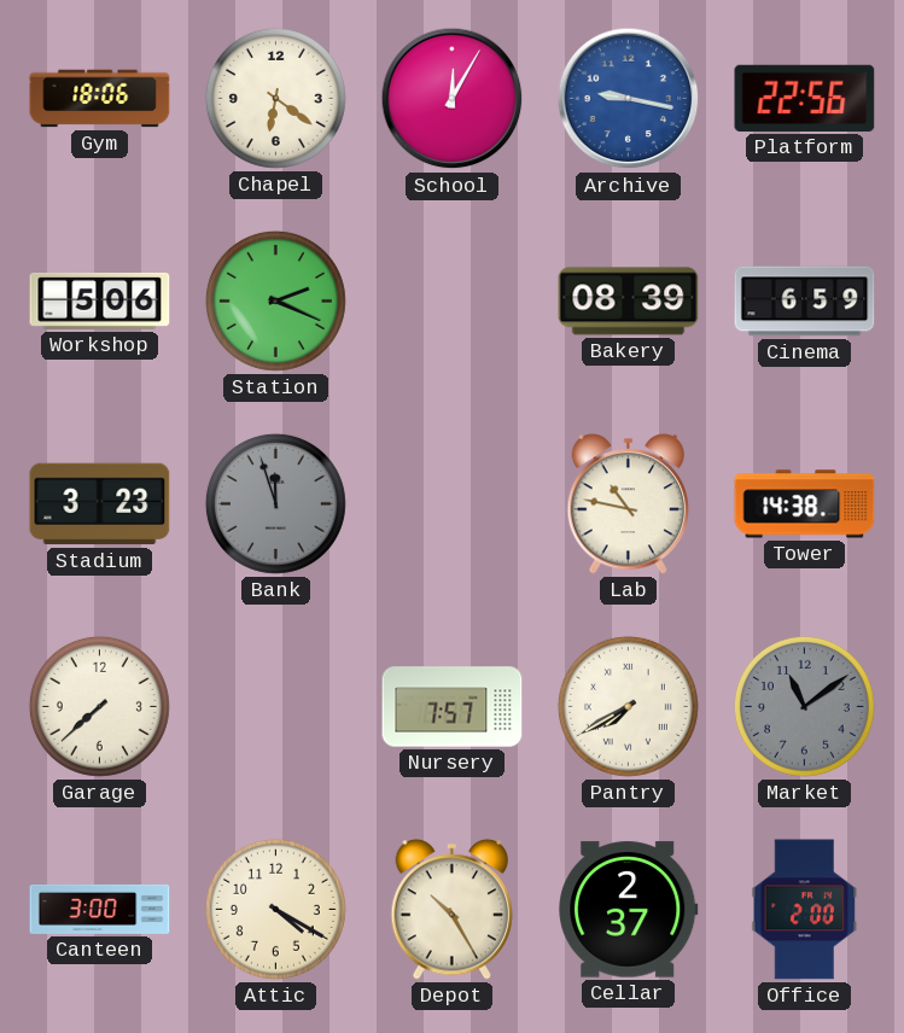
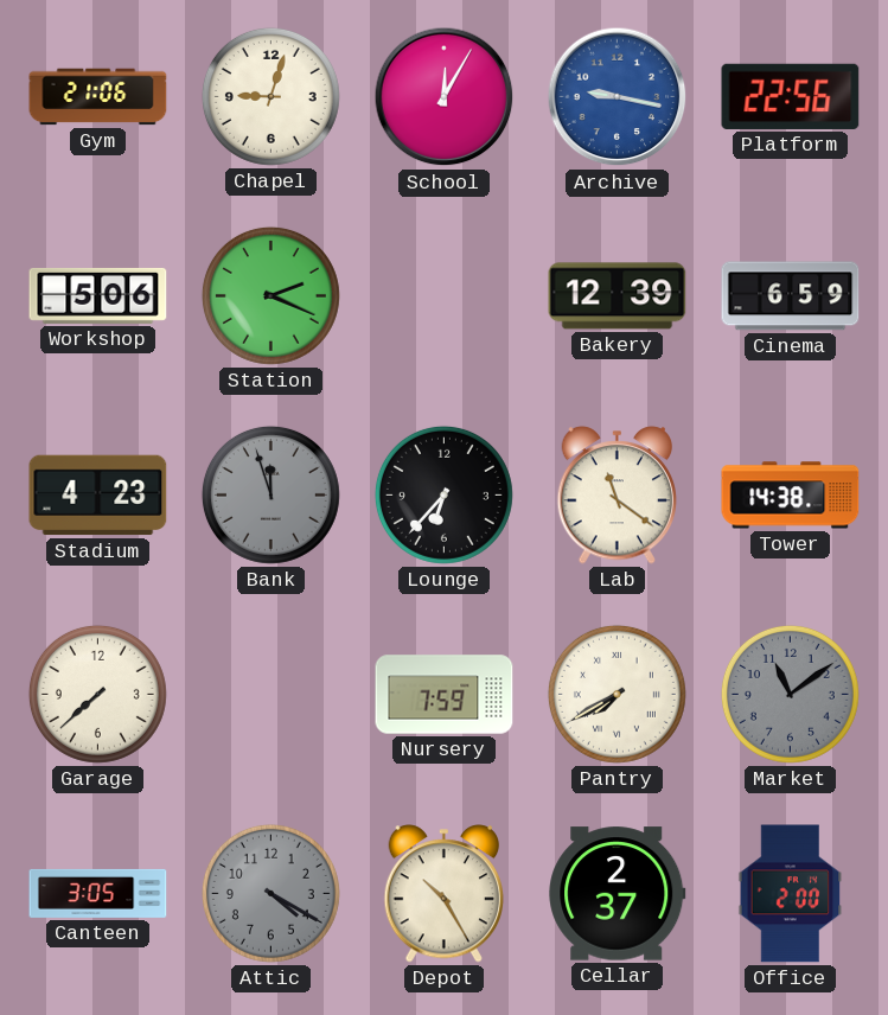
Gym: 18:06 -> 21:06 (98, 97)
Chapel: 6:21 -> 9:03 (270, 96)
Bakery: 08:39 -> 12:39 (618, 296)
Stadium: 3:23 -> 4:23 (98, 496)
Lounge: none -> 6:37 (443, 494)
Lab: 10:47 -> 11:21 (618, 496)
Nursery: 7:57 -> 7:59 (445, 695)
Canteen: 3:00 -> 3:05 (98, 893)
Attic dial: cream -> grey (270, 893)
